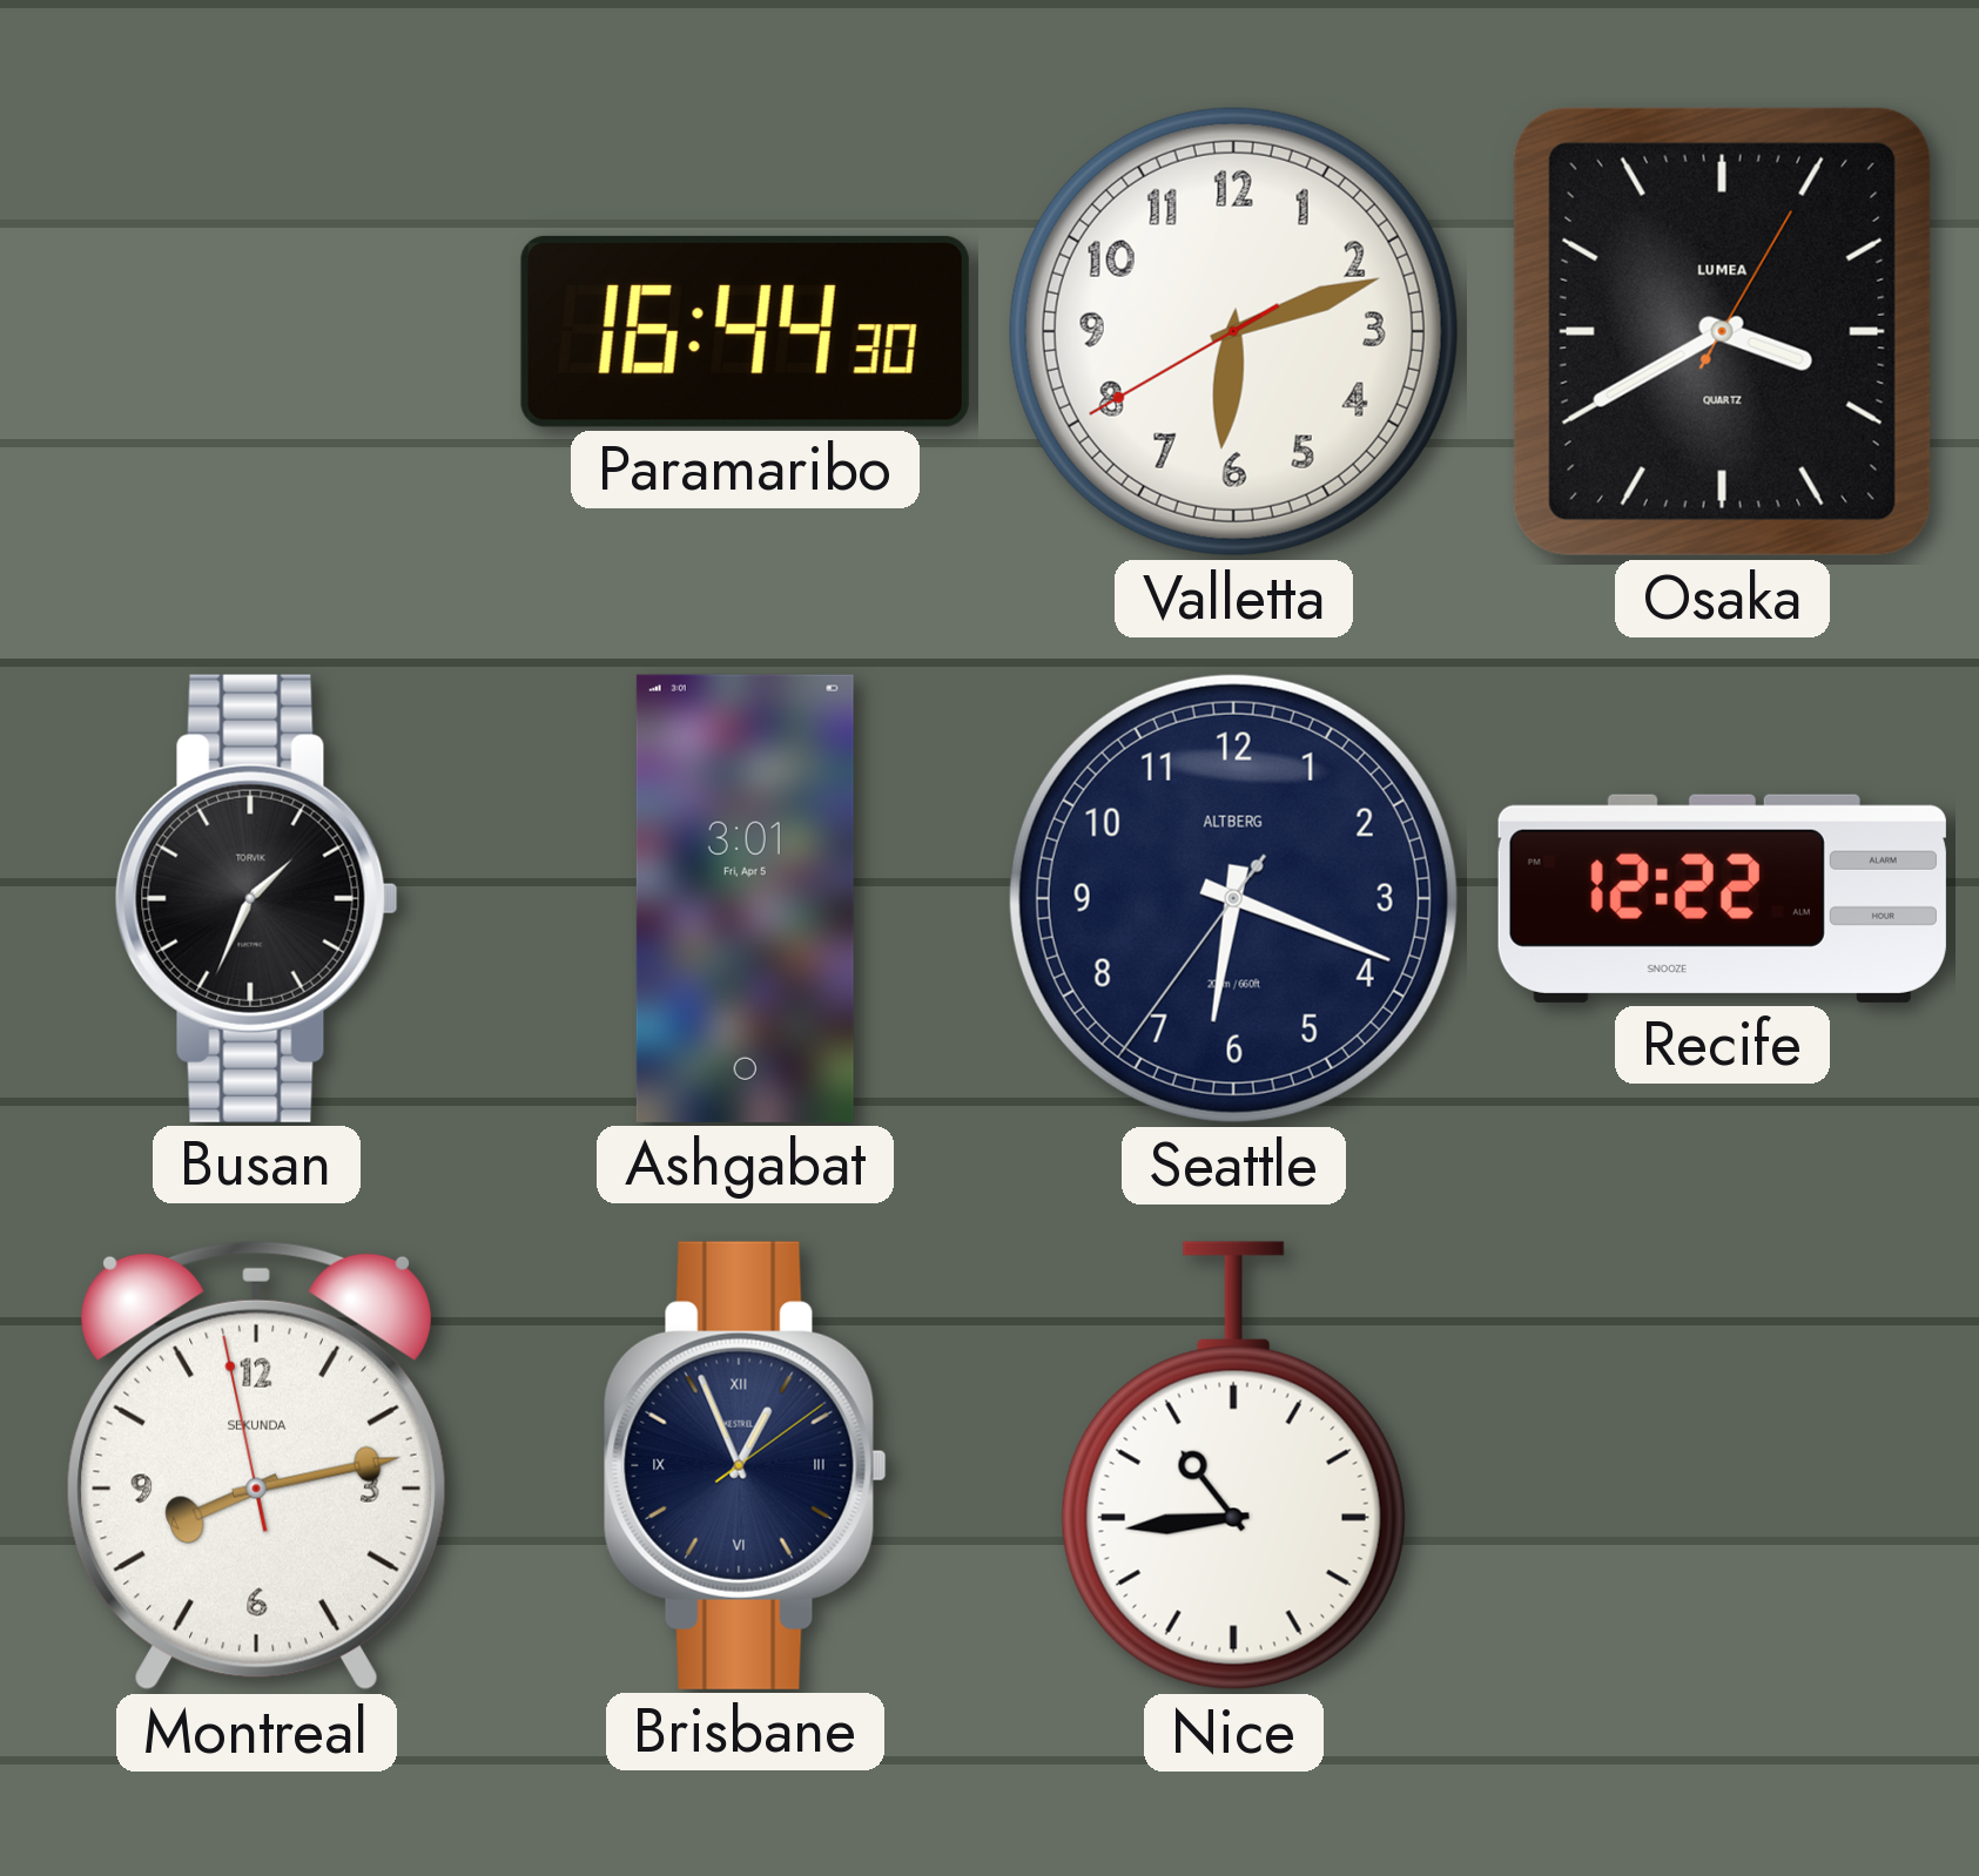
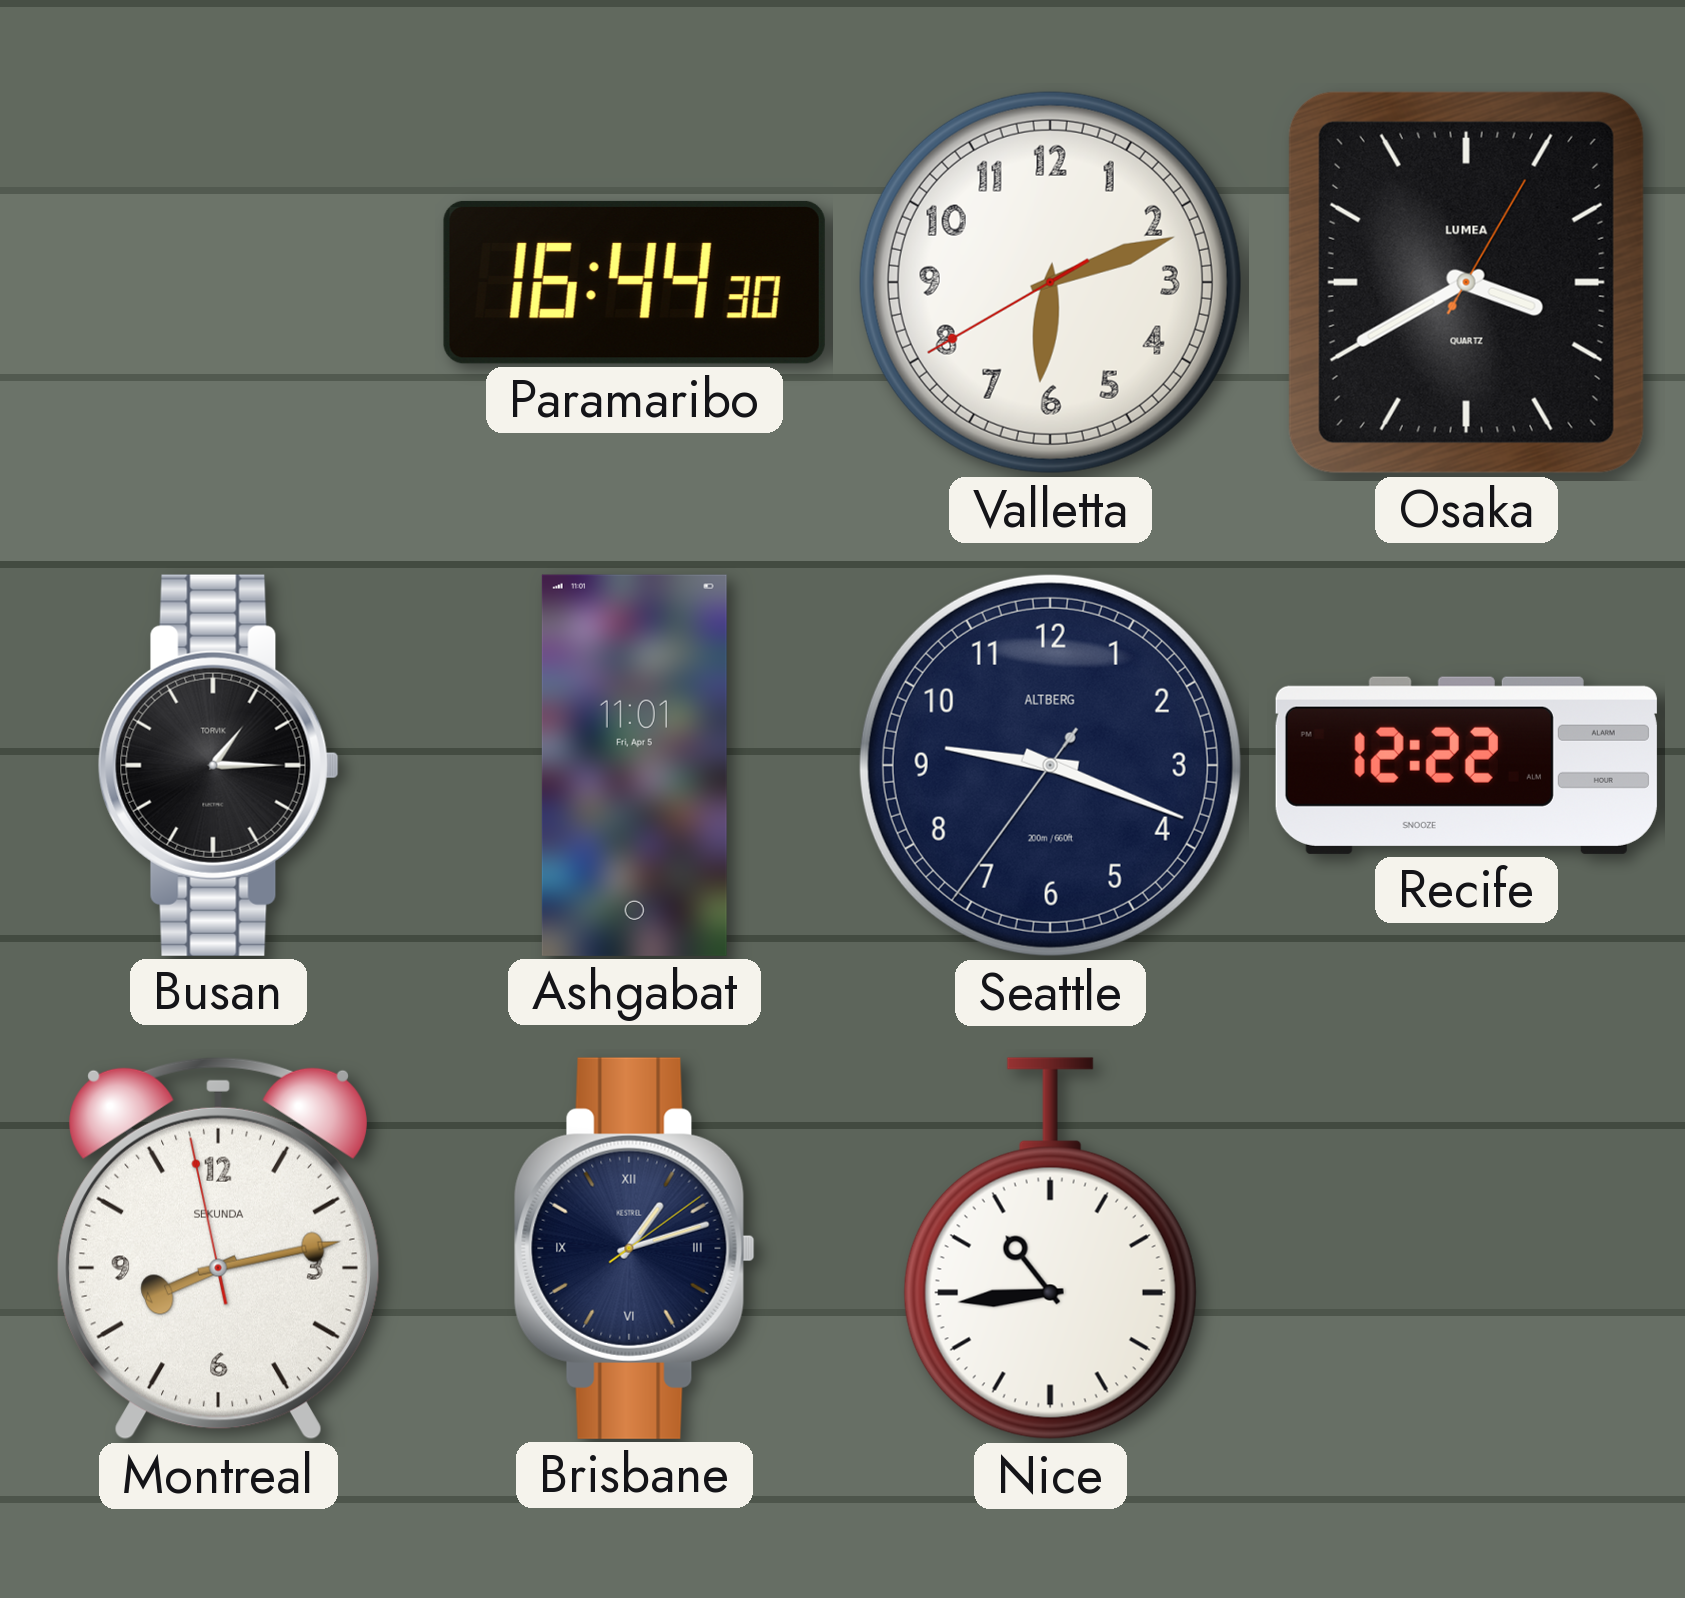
Busan: 1:34 -> 1:15 (218, 765)
Ashgabat: 3:01 -> 11:01 (634, 765)
Seattle: 6:18 -> 9:18 (1050, 765)
Brisbane: 12:56 -> 1:12 (634, 1248)
